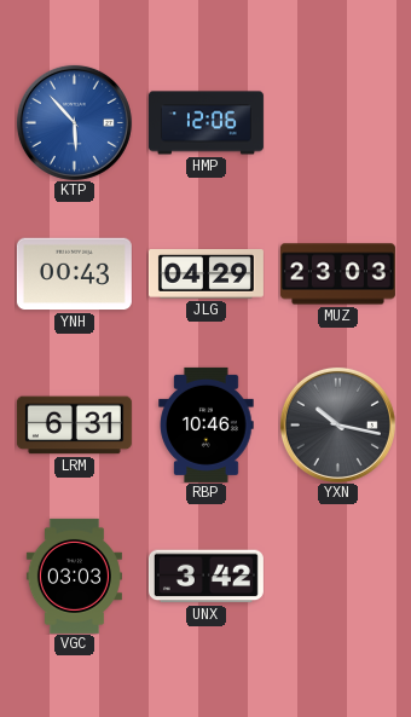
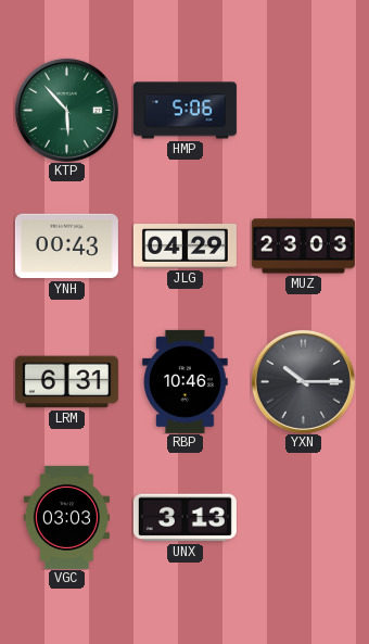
KTP dial: blue -> green (66, 110)
HMP: 12:06 -> 5:06 (184, 111)
YXN: 10:17 -> 10:15 (303, 381)
UNX: 3:42 -> 3:13 (184, 518)
